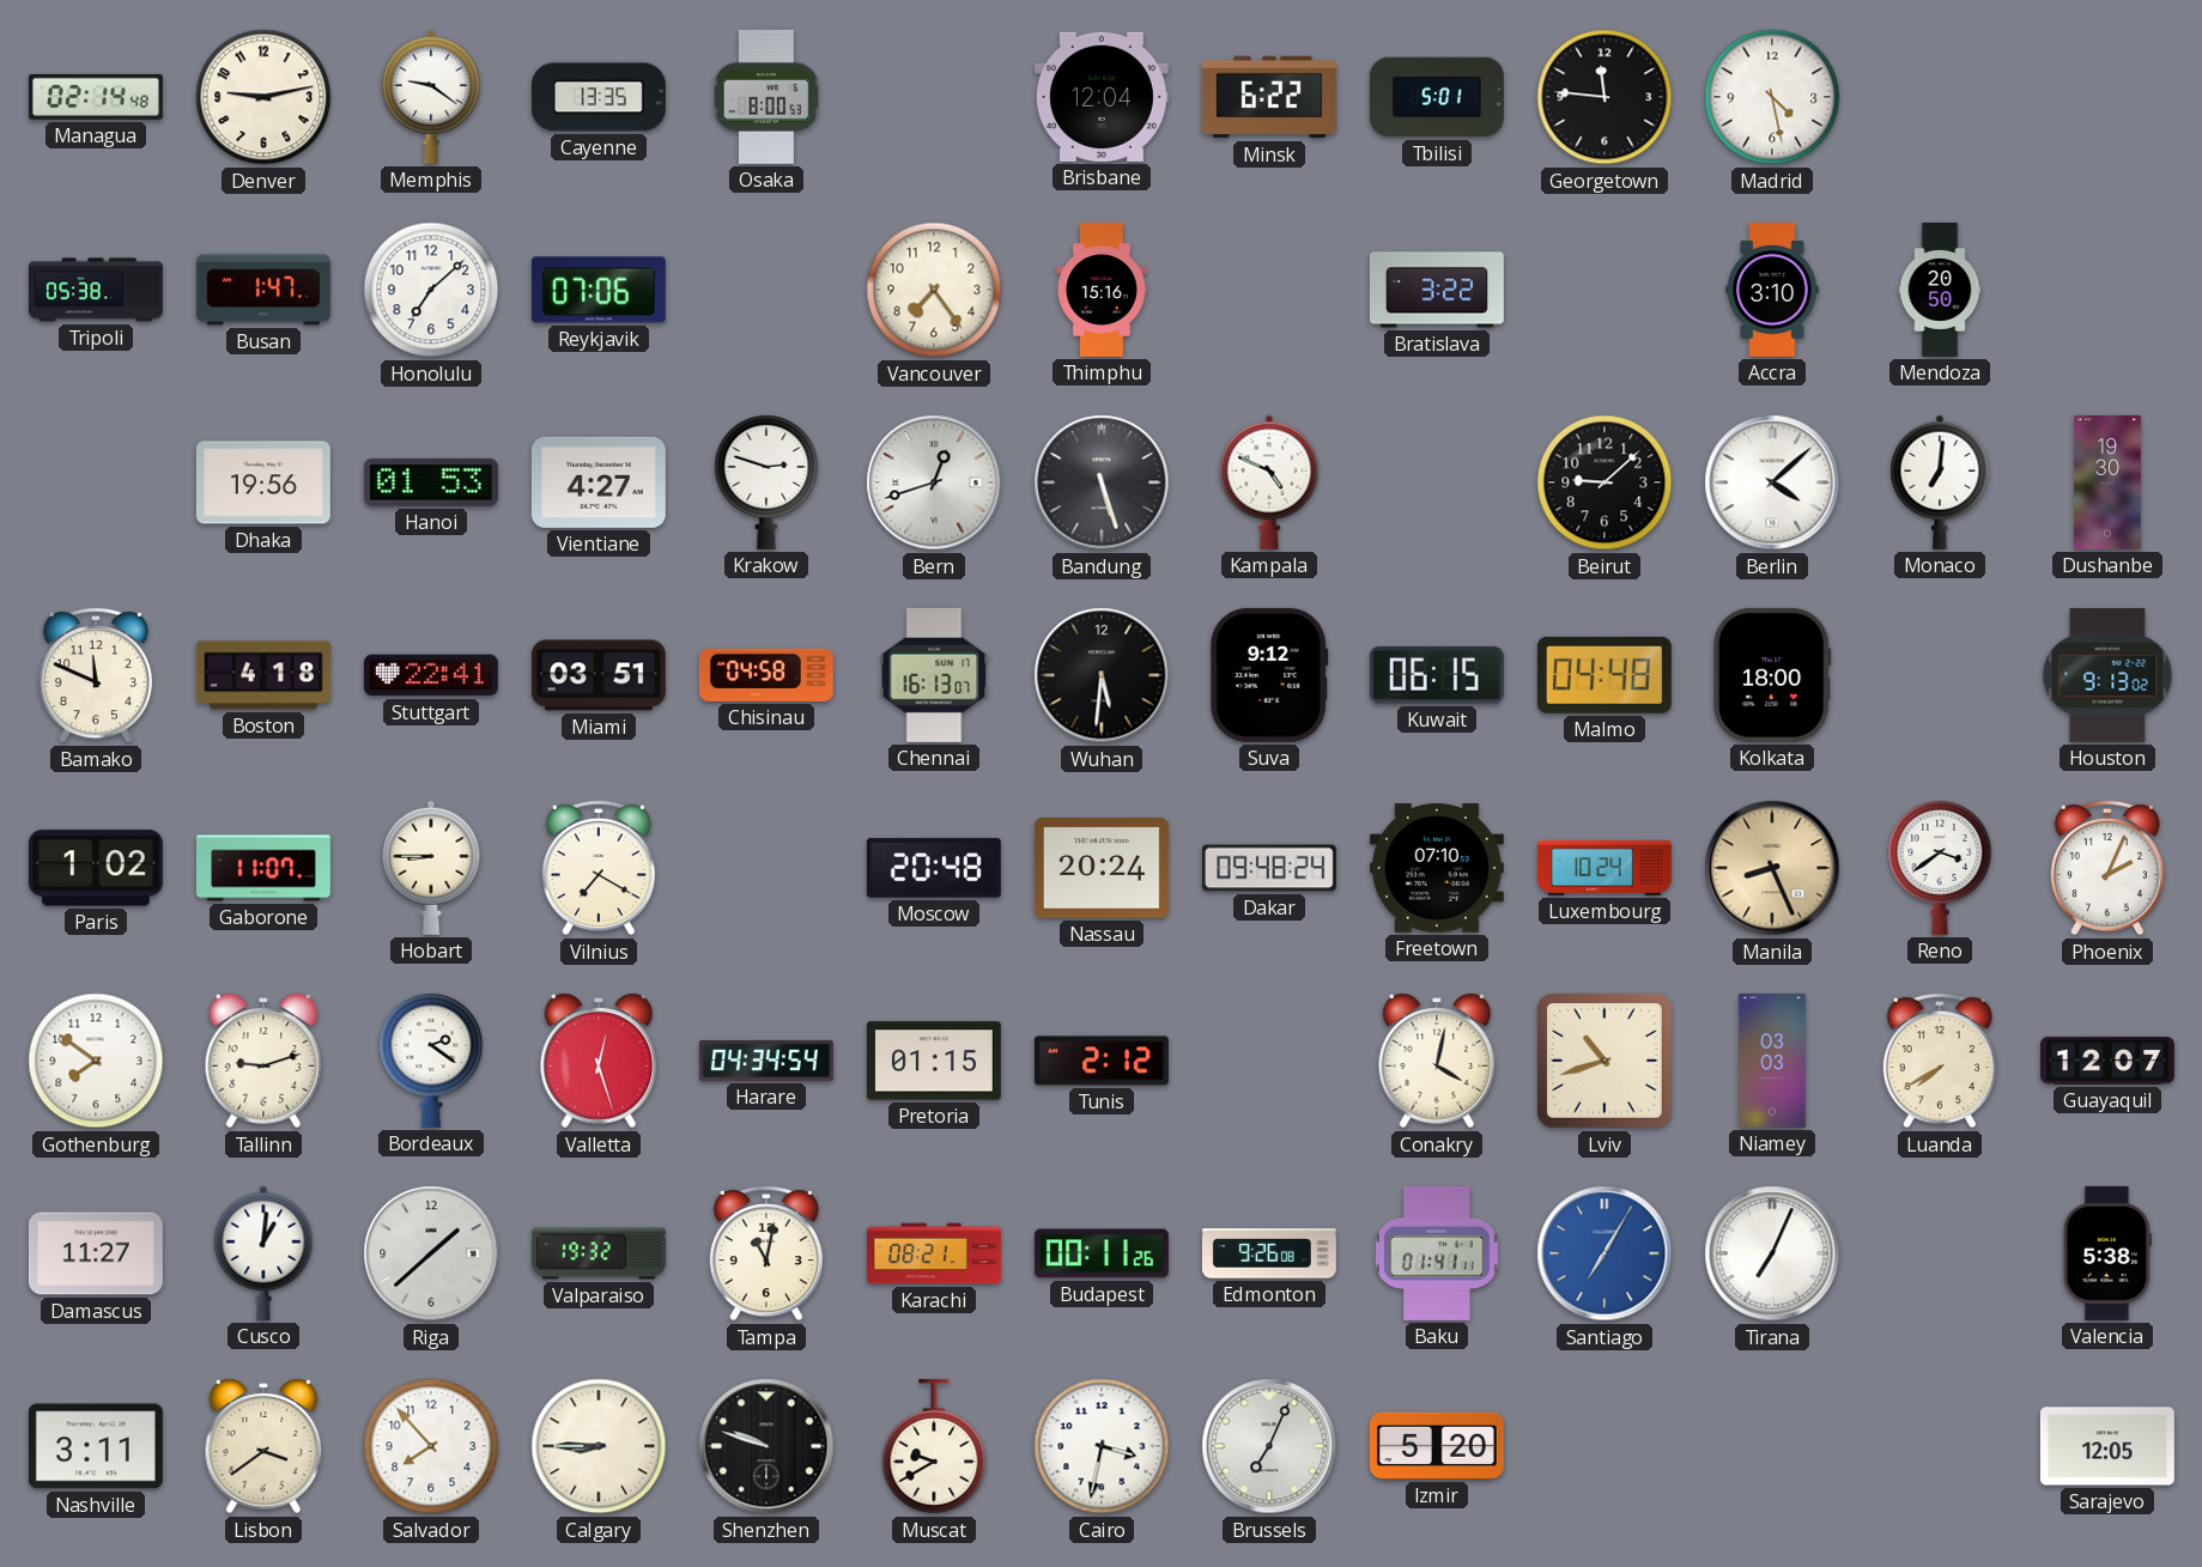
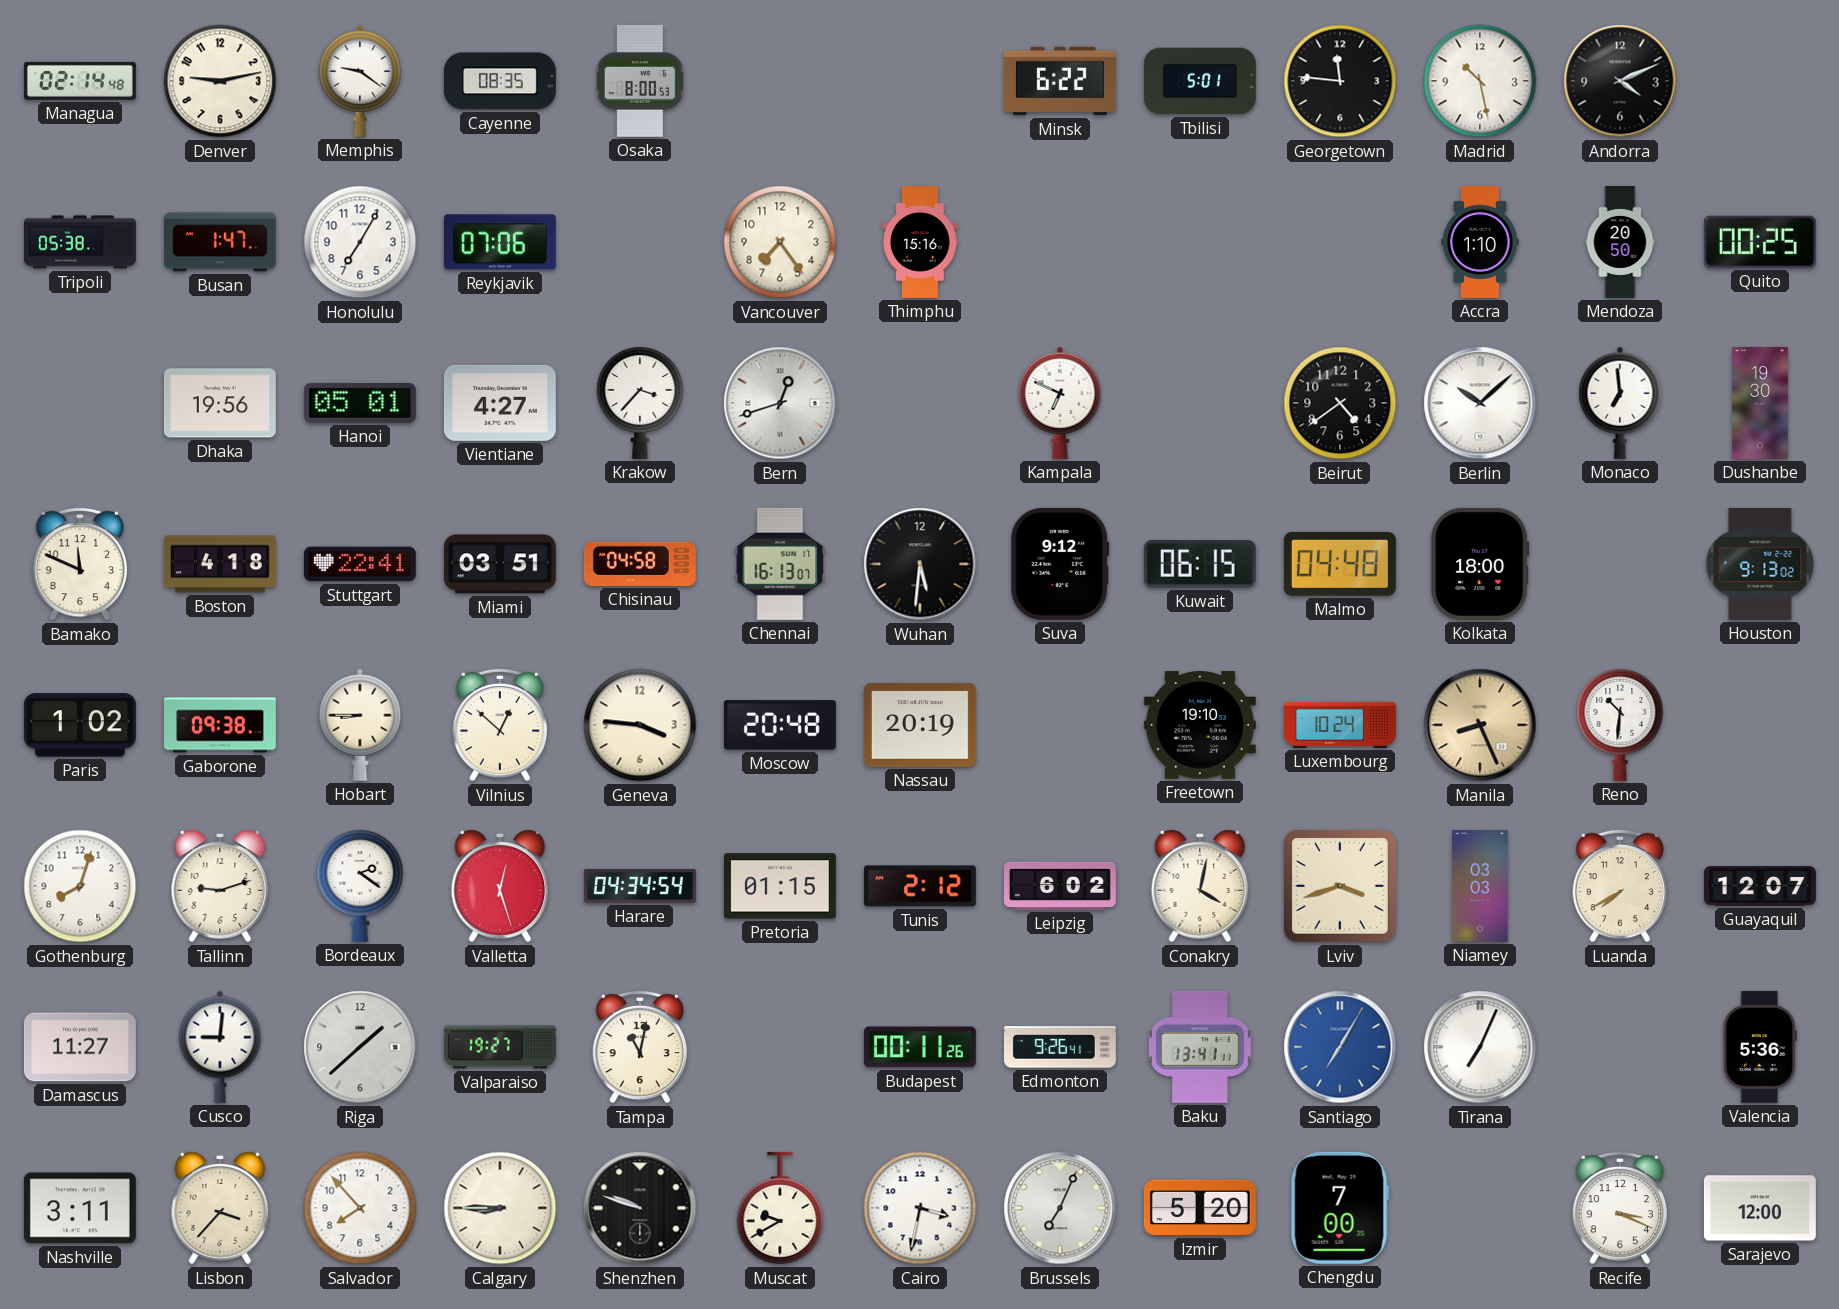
Cayenne: 13:35 -> 08:35 (500, 81)
Brisbane: 12:04 -> none (1102, 97)
Madrid: 4:28 -> 10:28 (1480, 81)
Andorra: none -> 4:11 (1620, 81)
Honolulu: 7:08 -> 7:05 (360, 242)
Bratislava: 3:22 -> none (1437, 290)
Accra: 3:10 -> 1:10 (1480, 242)
Quito: none -> 00:25 (1760, 242)
Hanoi: 01:53 -> 05:01 (360, 403)
Krakow: 2:48 -> 3:37 (640, 402)
Bandung: 5:27 -> none (1102, 482)
Kampala: 4:49 -> 6:49 (1060, 403)
Beirut: 9:08 -> 4:39 (1340, 403)
Berlin: 4:08 -> 10:08 (1480, 403)
Monaco: 7:01 -> 6:59 (1620, 403)
Gaborone: 11:07 -> 09:38 (220, 725)
Vilnius: 7:20 -> 12:52 (500, 725)
Geneva: none -> 3:46 (640, 725)
Nassau: 20:24 -> 20:19 (920, 725)
Dakar: 09:48 -> none (1269, 868)
Freetown: 07:10 -> 19:10 (1200, 725)
Reno: 3:39 -> 10:31 (1620, 724)
Phoenix: 2:04 -> none (2107, 868)
Gothenburg: 7:51 -> 8:03 (80, 886)
Leipzig: none -> 6:02 (1060, 886)
Lviv: 10:42 -> 3:42 (1341, 887)
Cusco: 1:01 -> 9:01 (220, 1047)
Valparaiso: 19:32 -> 19:27 (500, 1047)
Karachi: 08:21 -> none (934, 1253)
Edmonton: 9:26:08 -> 9:26:41 (1060, 1047)
Baku: 01:41 -> 13:41 (1200, 1047)
Valencia: 5:38 -> 5:36 (1760, 1047)
Lisbon: 3:39 -> 3:37 (220, 1208)
Chengdu: none -> 7:00 (1340, 1208)
Recife: none -> 3:19 (1620, 1208)
Sarajevo: 12:05 -> 12:00 (1760, 1208)
